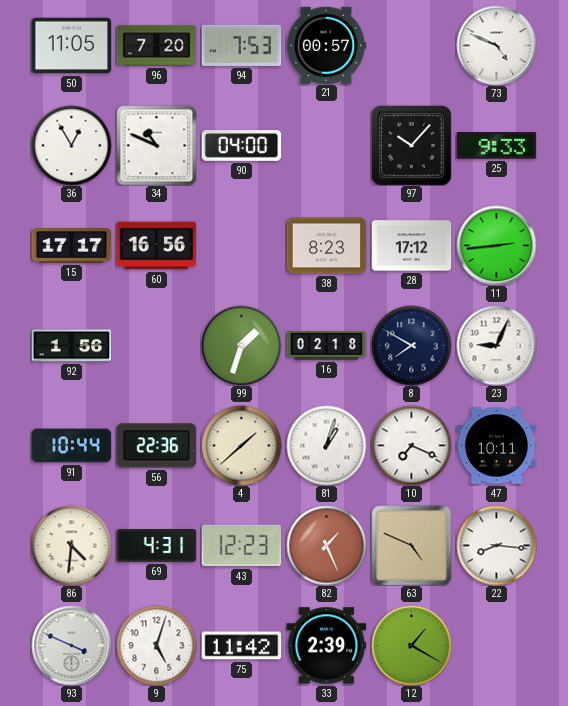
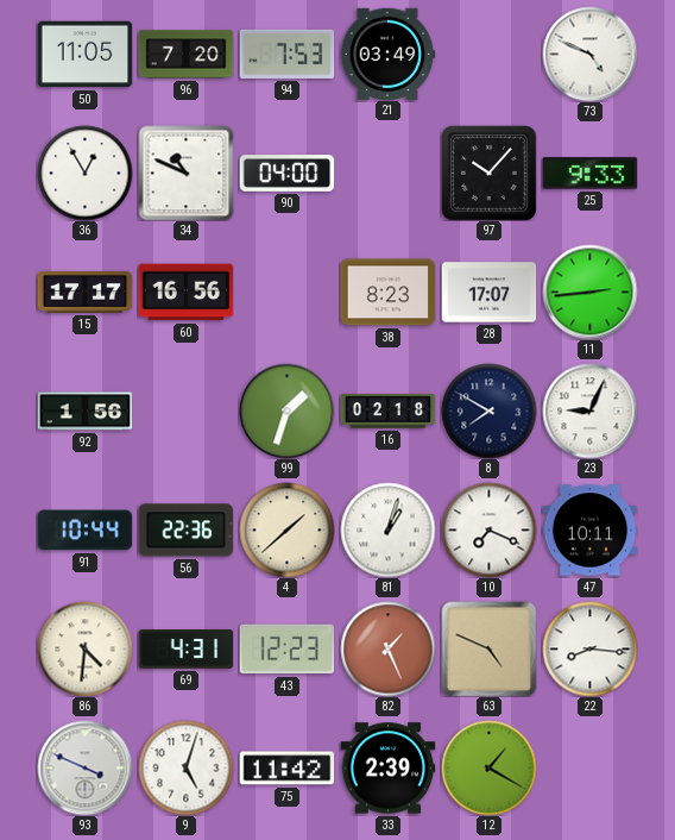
21: 00:57 -> 03:49 (387, 54)
28: 17:12 -> 17:07 (488, 293)
